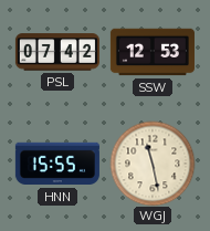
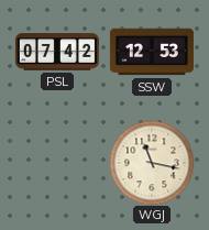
HNN: 15:55 -> none (57, 164)
WGJ: 11:28 -> 11:17 (152, 163)
